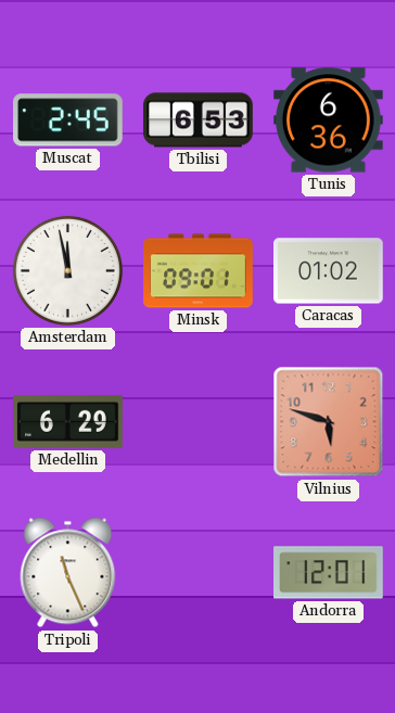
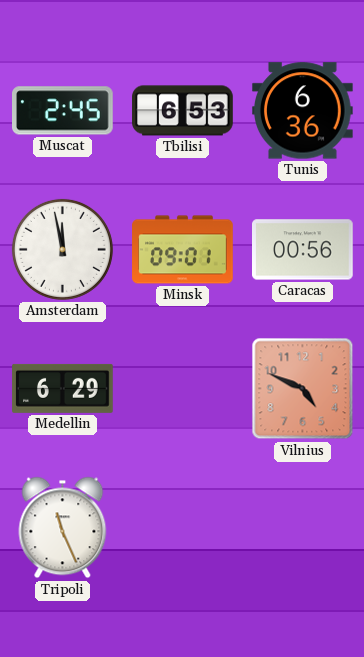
Caracas: 01:02 -> 00:56 (303, 250)
Vilnius: 5:48 -> 4:49 (303, 389)
Andorra: 12:01 -> none (329, 573)
